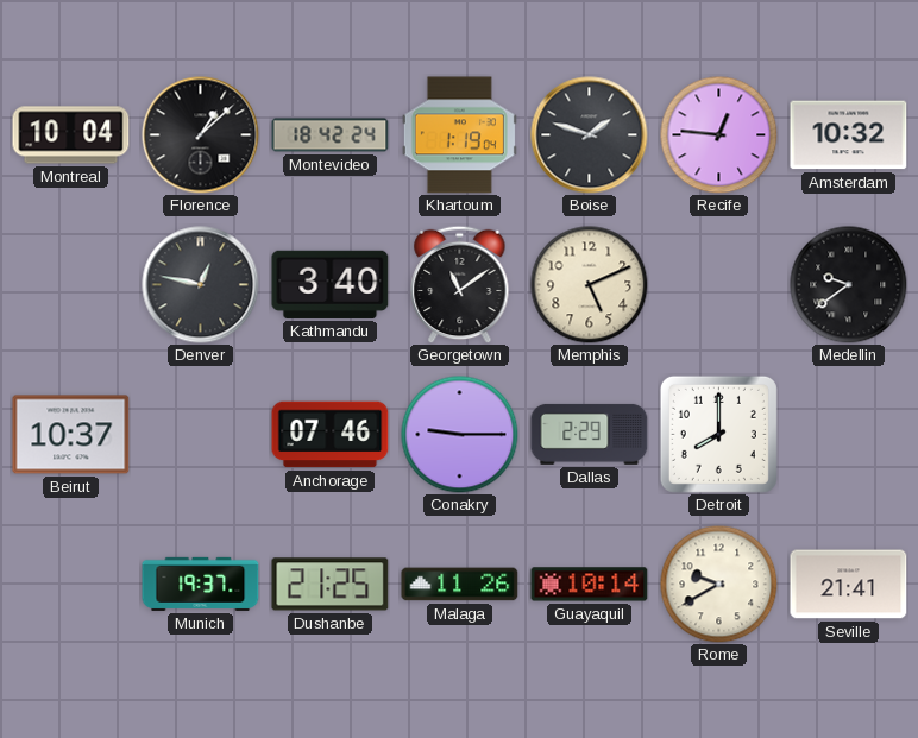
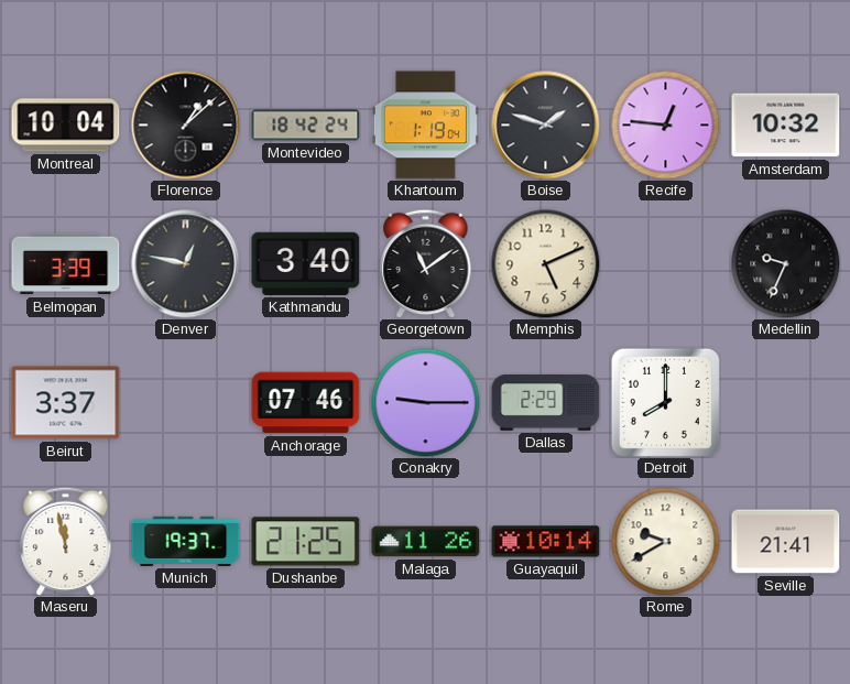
Belmopan: none -> 3:39 (66, 264)
Medellin: 9:39 -> 9:34 (786, 264)
Beirut: 10:37 -> 3:37 (66, 403)
Maseru: none -> 11:58 (66, 541)
